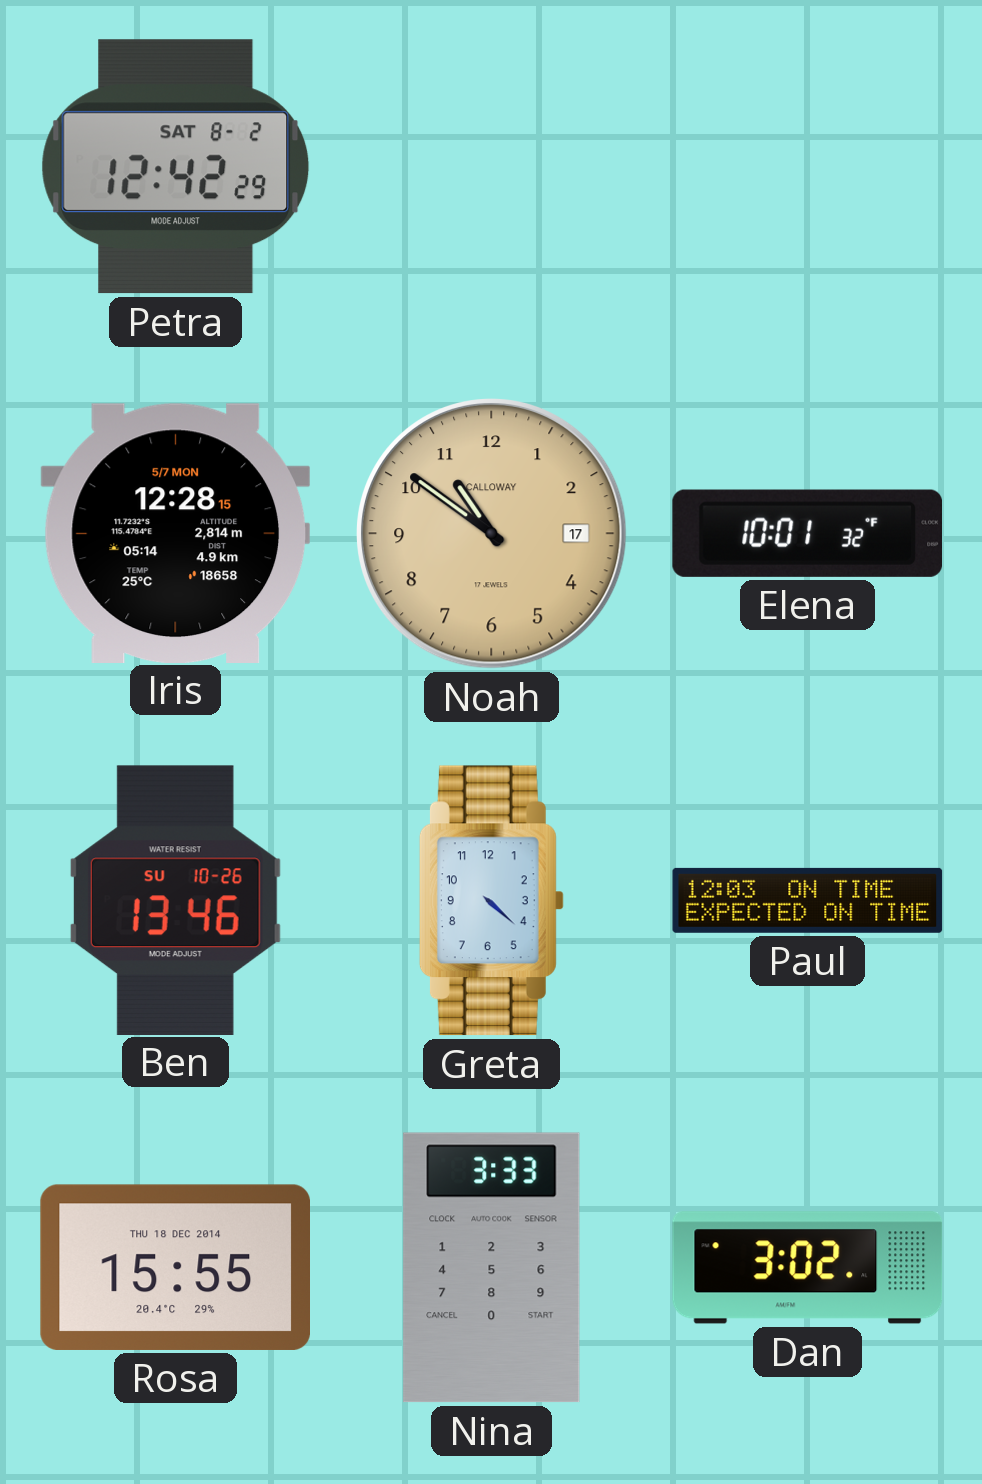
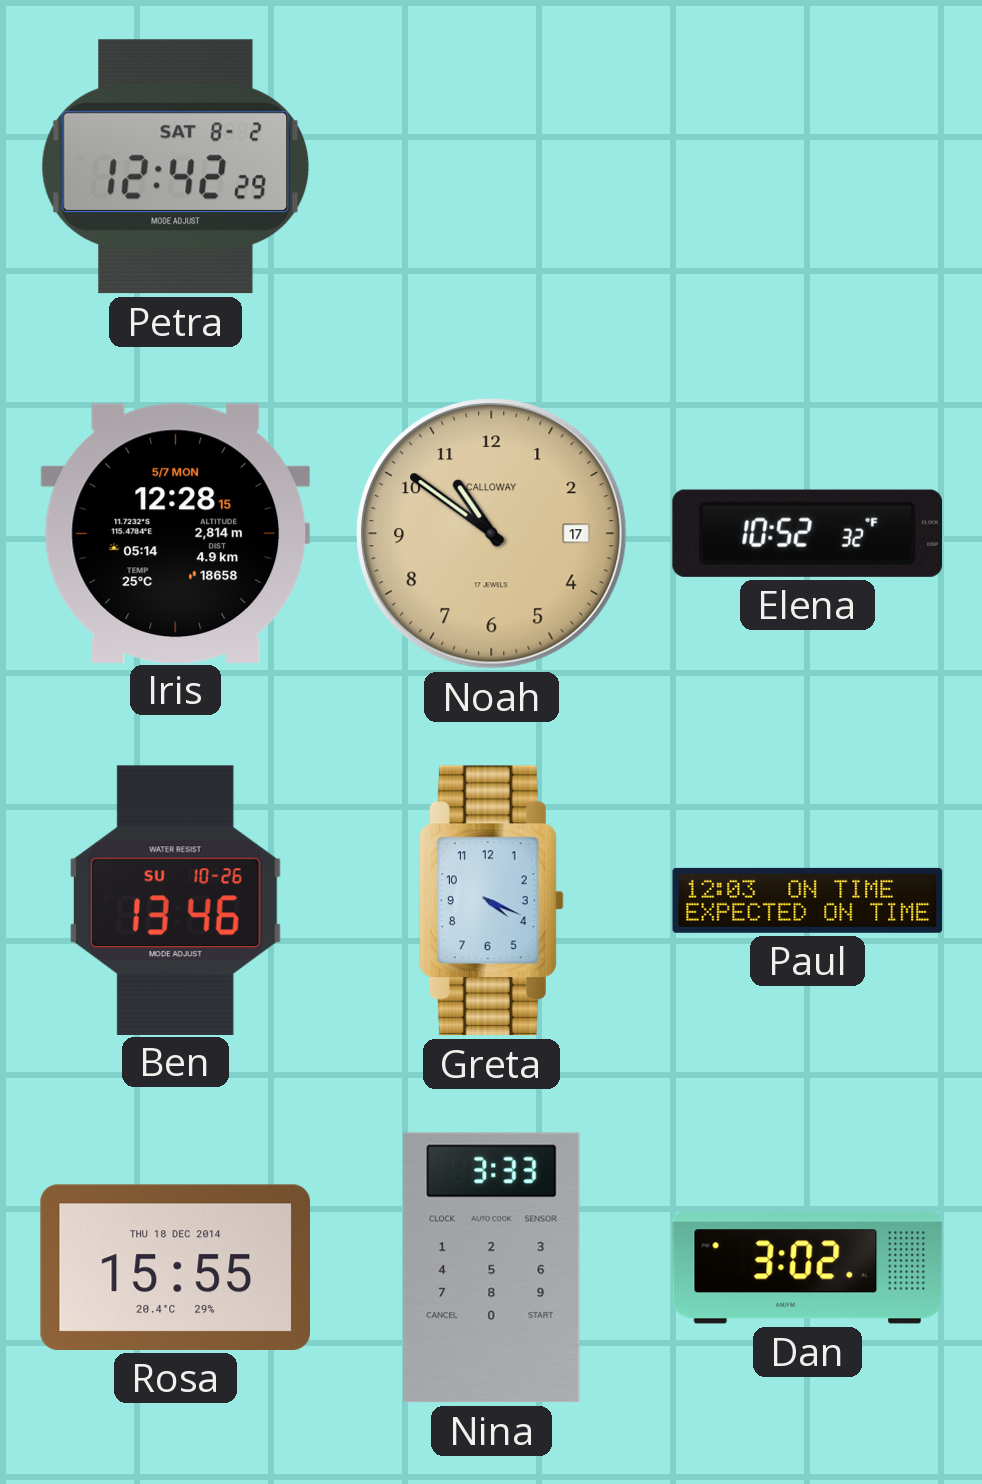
Elena: 10:01 -> 10:52 (807, 533)
Greta: 4:22 -> 4:19 (491, 901)
